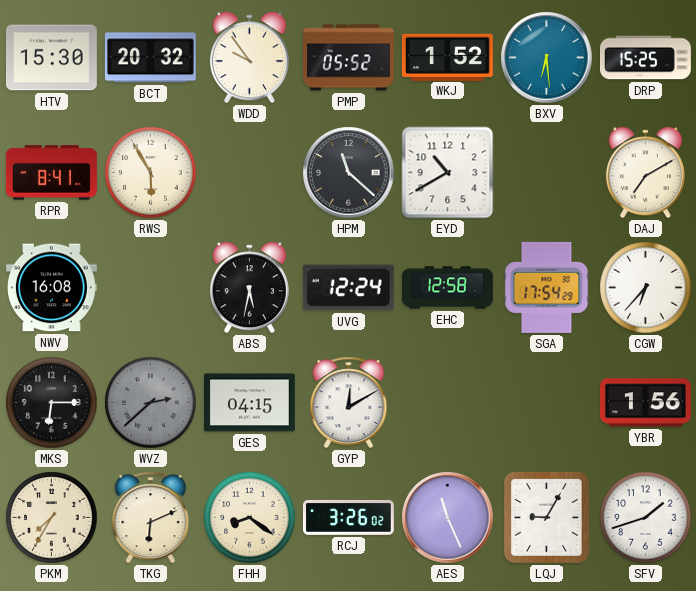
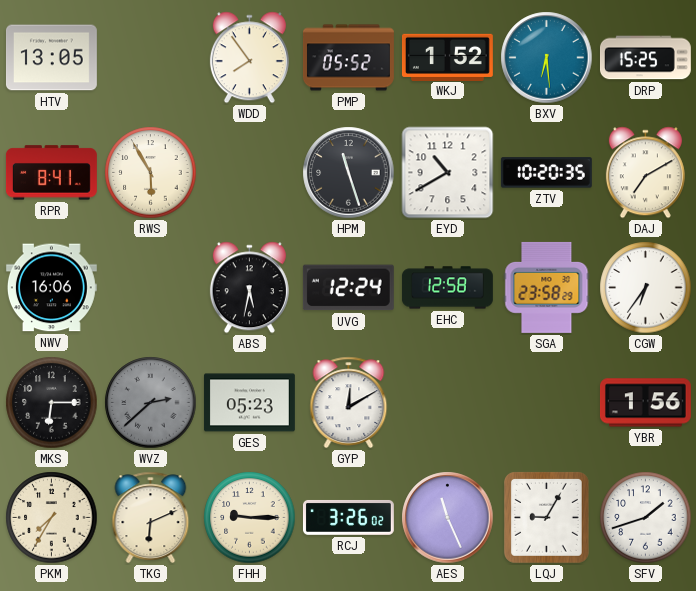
HTV: 15:30 -> 13:05 (51, 58)
BCT: 20:32 -> none (150, 58)
WDD: 9:54 -> 7:54 (249, 58)
HPM: 11:22 -> 11:27 (349, 173)
ZTV: none -> 10:20 (546, 173)
NWV: 16:08 -> 16:06 (51, 288)
SGA: 17:54 -> 23:58 (547, 287)
CGW: 6:37 -> 6:36 (646, 288)
GES: 04:15 -> 05:23 (249, 403)
FHH: 8:21 -> 9:15 (250, 518)
